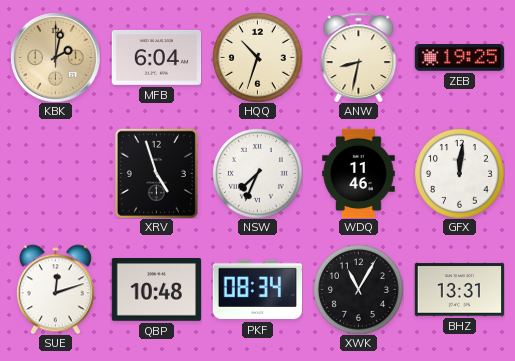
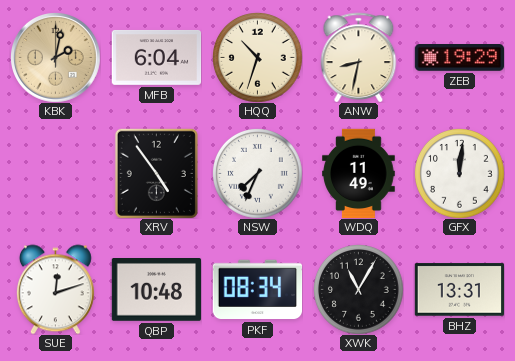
ZEB: 19:25 -> 19:29 (459, 58)
XRV: 4:57 -> 4:54 (156, 173)
WDQ: 11:46 -> 11:49 (359, 173)
